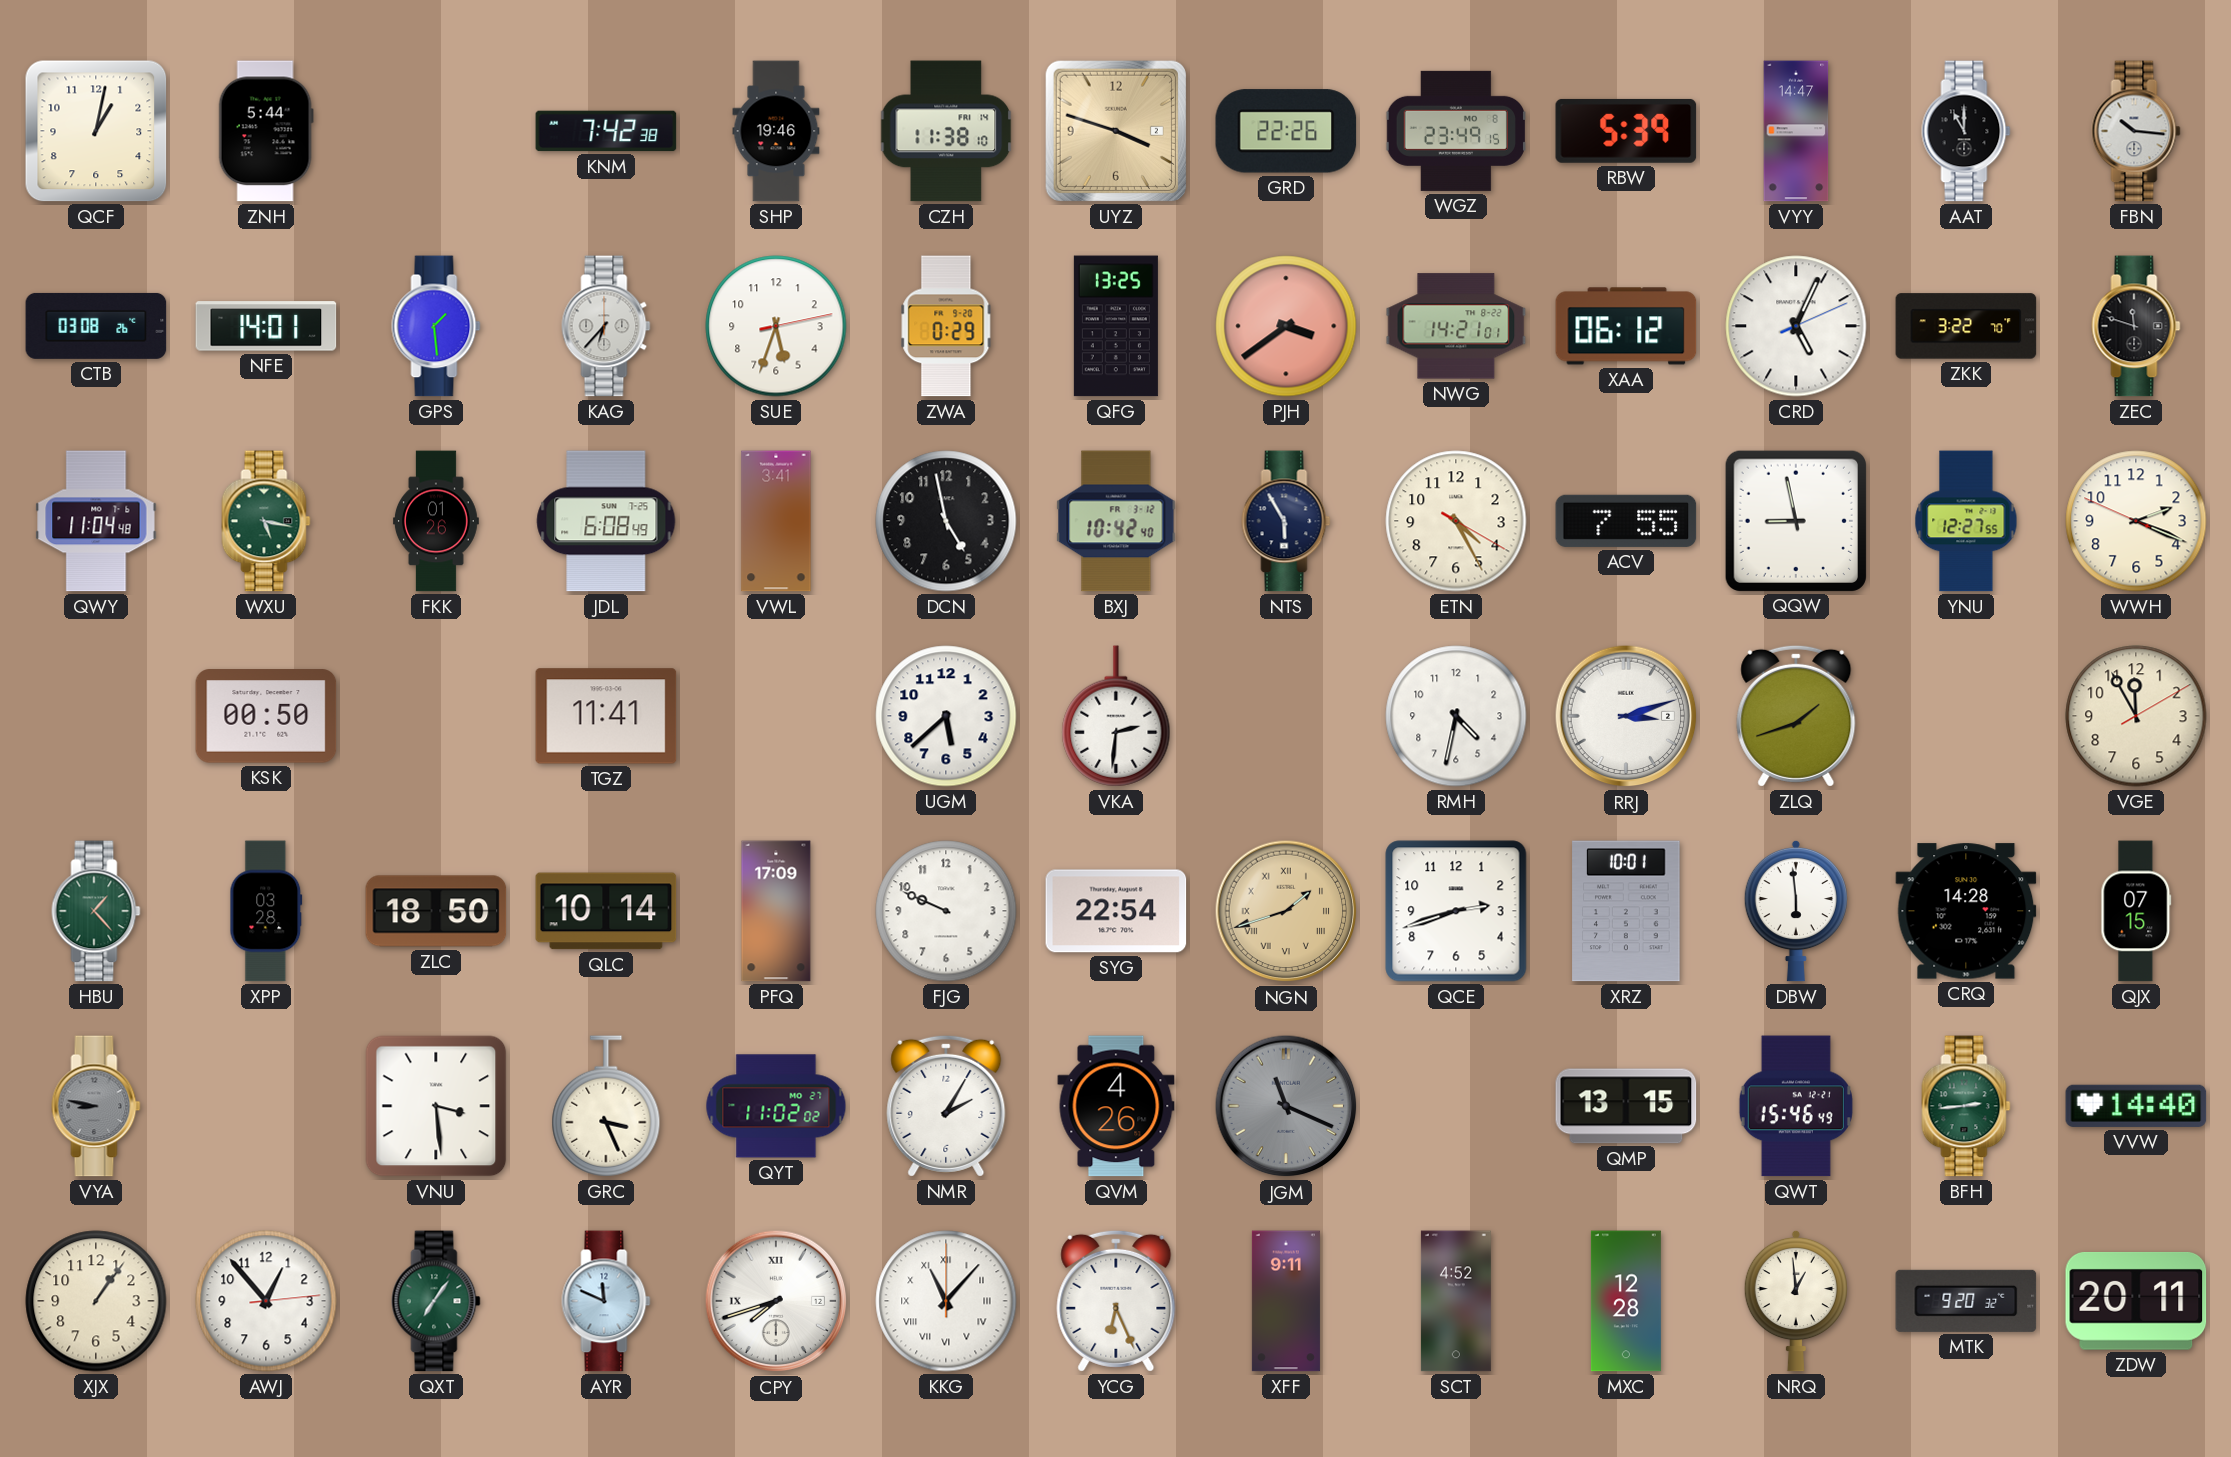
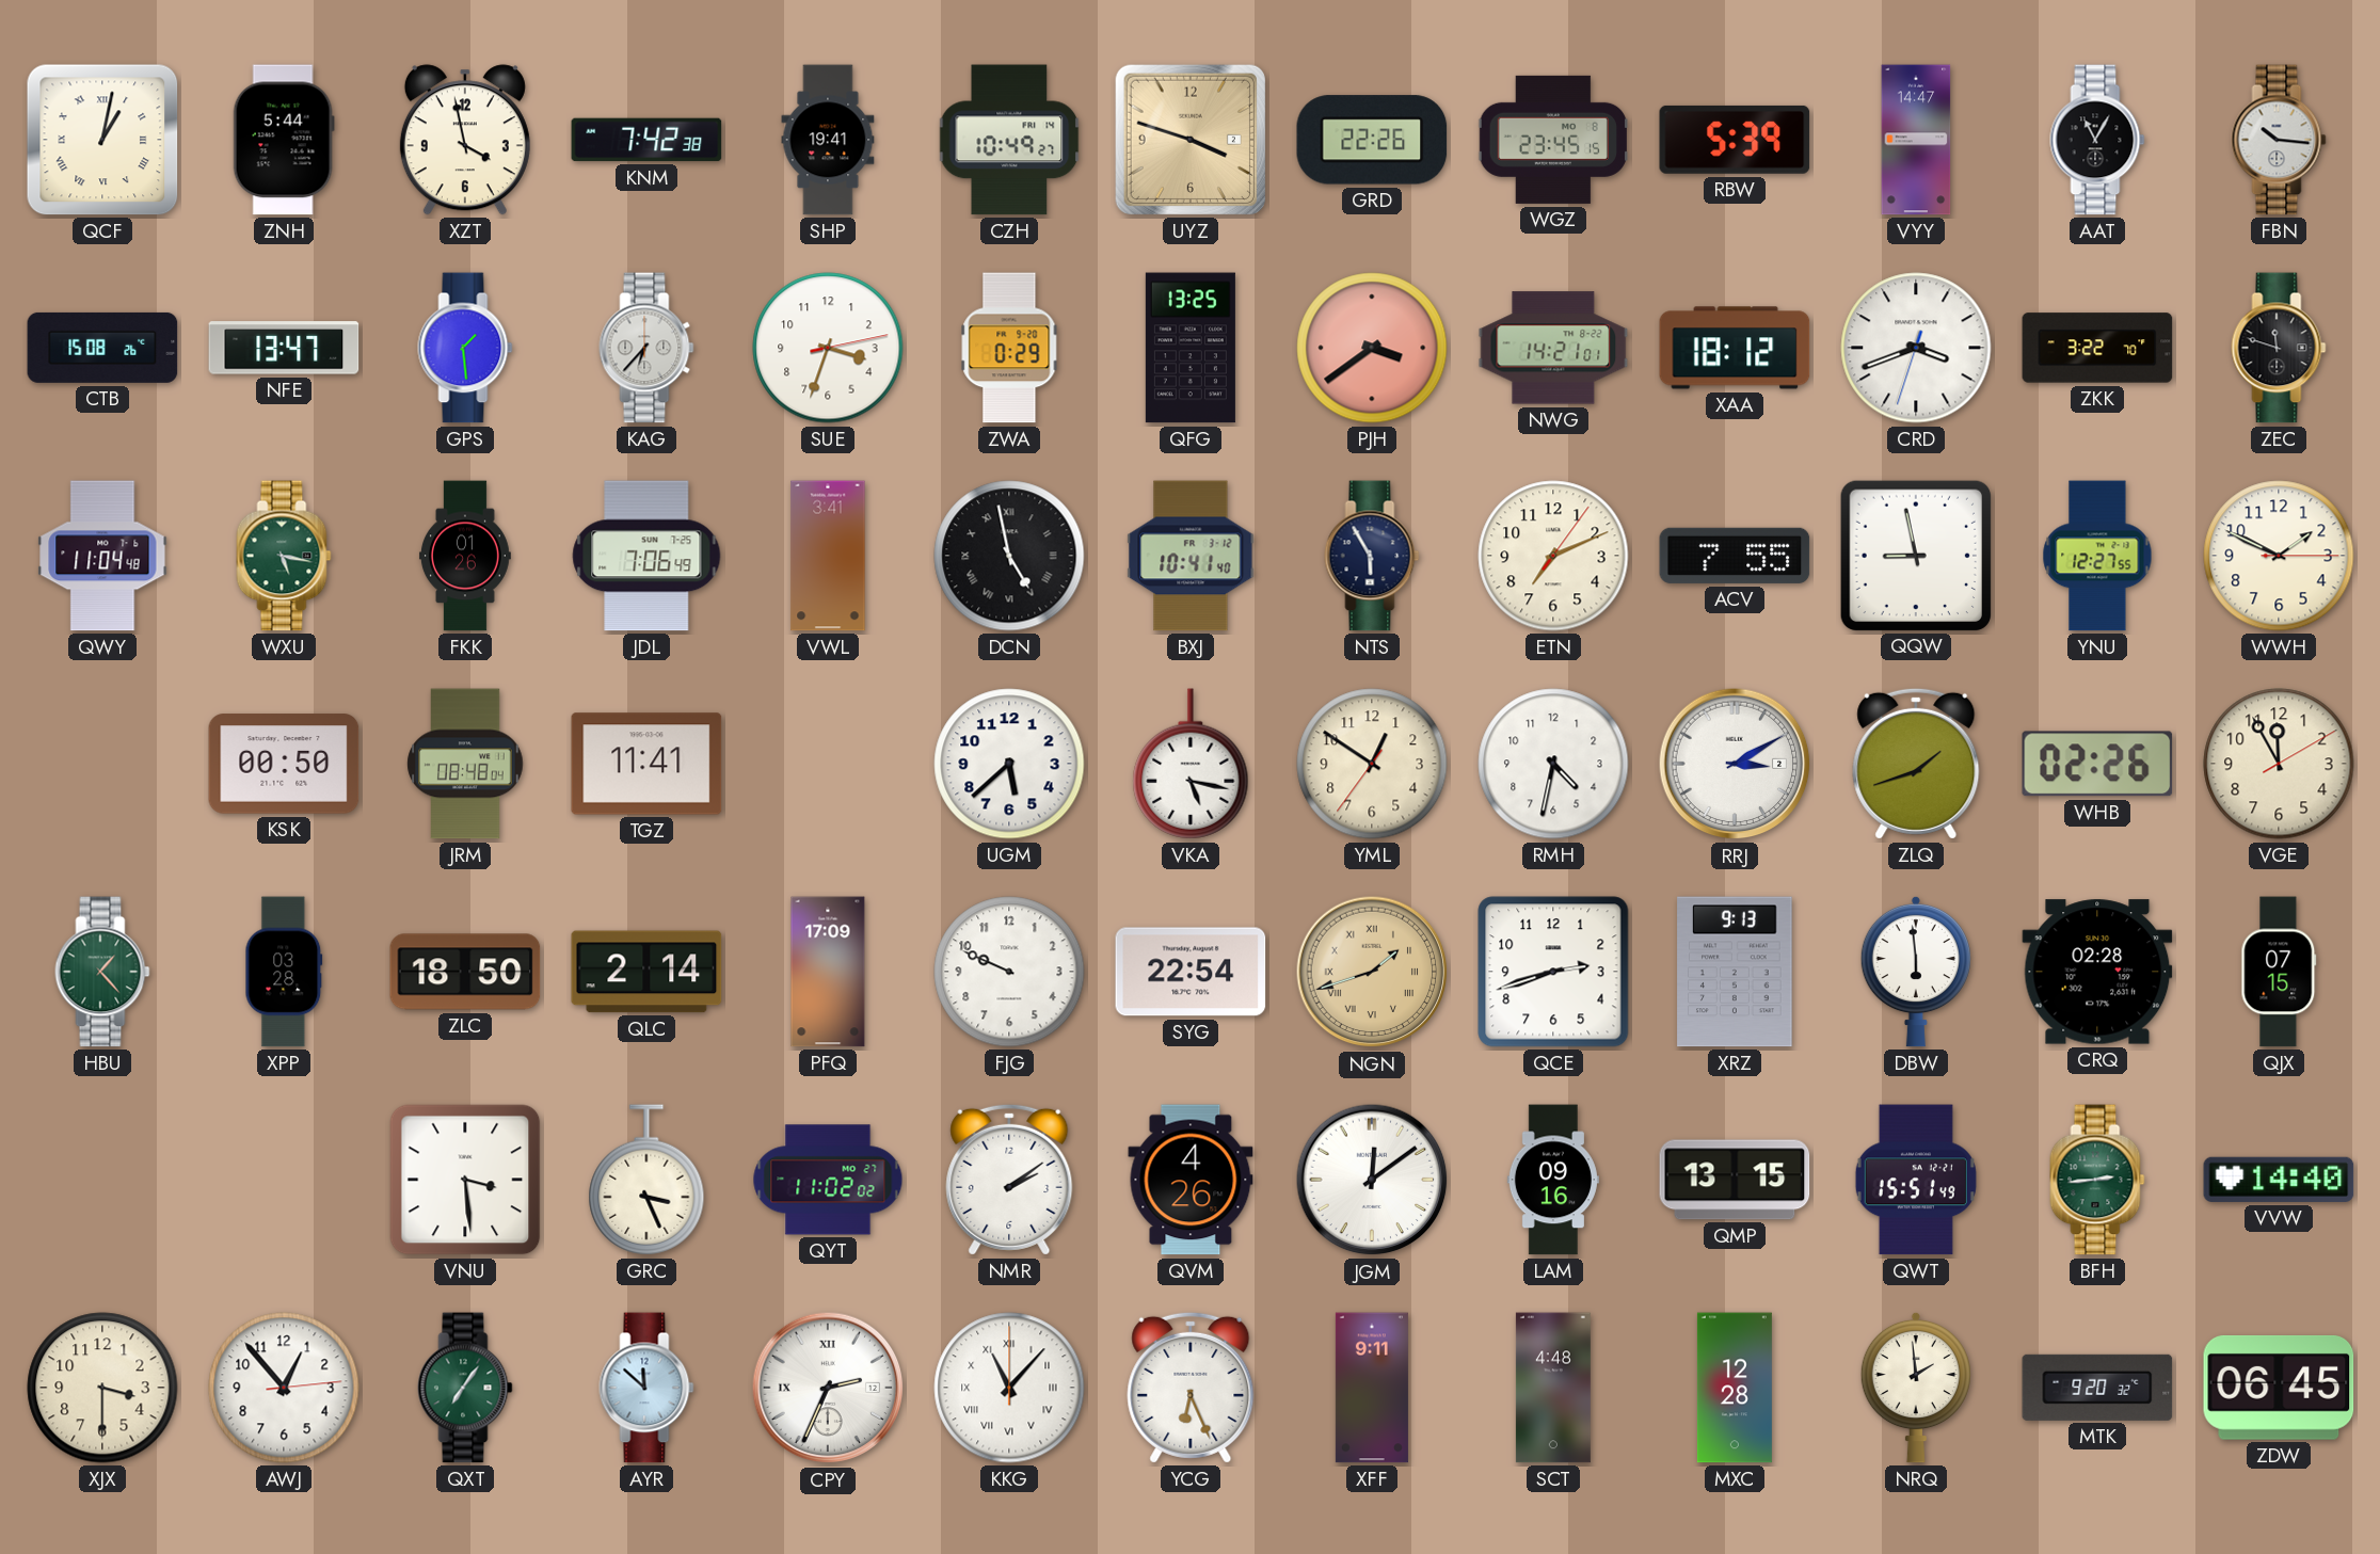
QCF numerals: Arabic -> Roman (102, 140)
XZT: none -> 3:58 (465, 140)
SHP: 19:46 -> 19:41 (828, 140)
CZH: 11:38 -> 10:49 (1009, 140)
WGZ: 23:49 -> 23:45 (1552, 140)
AAT: 11:00 -> 11:05 (2097, 140)
CTB: 03:08 -> 15:08 (102, 348)
NFE: 14:01 -> 13:47 (284, 348)
SUE: 5:33 -> 3:33 (828, 348)
XAA: 06:12 -> 18:12 (1735, 348)
CRD: 5:04 -> 3:41 (1916, 348)
JDL: 6:08 -> 7:06 (646, 556)
DCN numerals: Arabic -> Roman (1009, 556)
BXJ: 10:42 -> 10:41 (1191, 556)
ETN: 4:25 -> 7:11 (1553, 556)
WWH: 2:18 -> 1:49 (2279, 556)
JRM: none -> 08:48 (465, 764)
VKA: 2:31 -> 5:17 (1191, 764)
YML: none -> 12:50 (1372, 764)
RRJ: 3:12 -> 3:10 (1735, 764)
WHB: none -> 02:26 (2097, 764)
QLC: 10:14 -> 2:14 (646, 972)
XRZ: 10:01 -> 9:13 (1735, 972)
CRQ: 14:28 -> 02:28 (2097, 972)
VYA: 8:47 -> none (96, 1106)
NMR: 2:05 -> 2:09 (1009, 1180)
JGM: 11:19 -> 12:09 (1372, 1180)
JGM dial: grey -> white (1372, 1180)
LAM: none -> 09:16 (1553, 1180)
QWT: 15:46 -> 15:51 (1916, 1180)
XJX: 1:06 -> 3:30 (102, 1388)
AYR: 11:49 -> 11:52 (646, 1388)
CPY: 7:42 -> 2:34 (828, 1388)
SCT: 4:52 -> 4:48 (1553, 1388)
NRQ: 12:59 -> 1:59 (1916, 1388)
ZDW: 20:11 -> 06:45 (2279, 1388)
